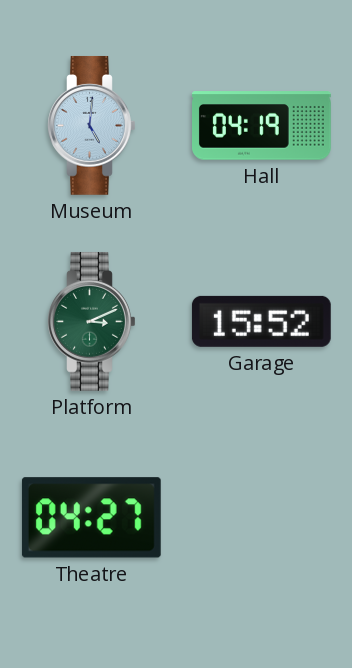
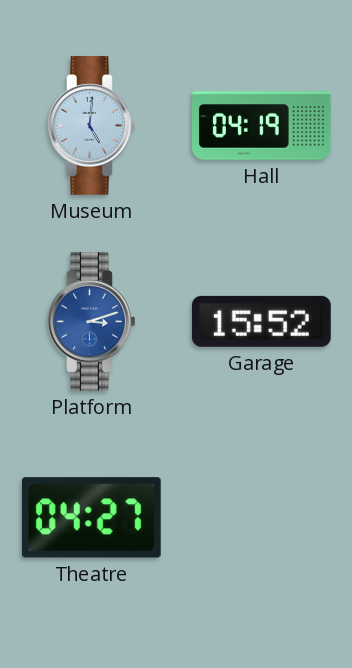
Platform: 3:11 -> 3:12 (92, 321)
Platform dial: green -> blue (92, 321)
